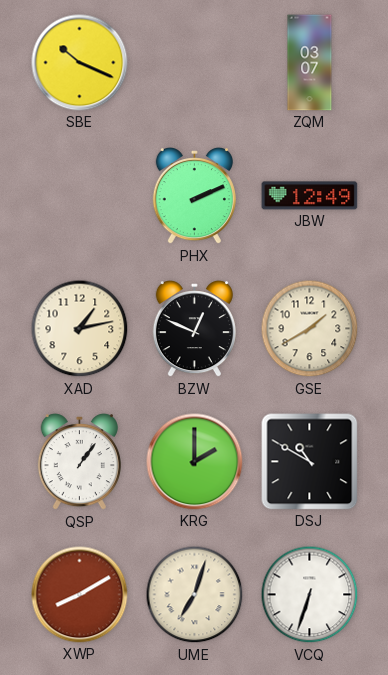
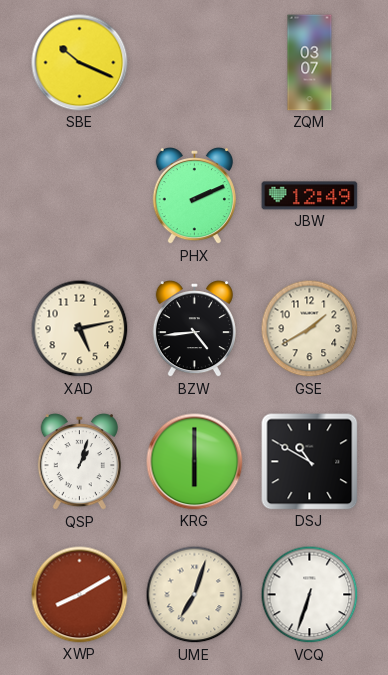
XAD: 1:13 -> 5:13 (80, 329)
BZW: 12:49 -> 4:44 (194, 330)
QSP: 1:06 -> 1:03 (79, 463)
KRG: 2:00 -> 6:00 (195, 462)
